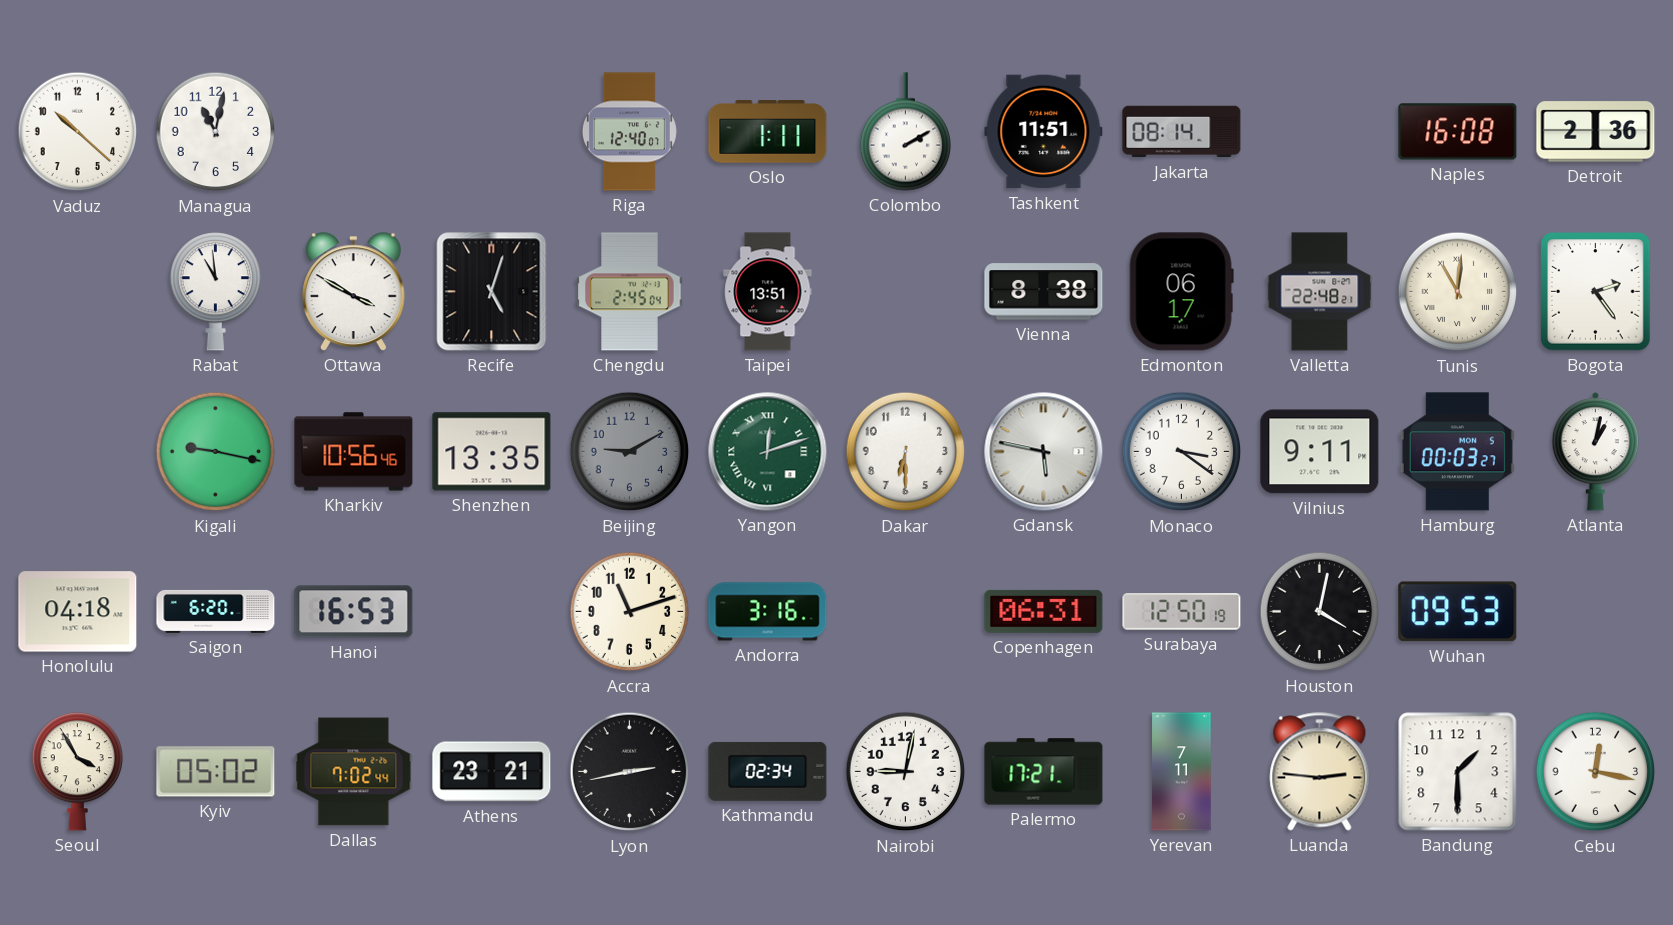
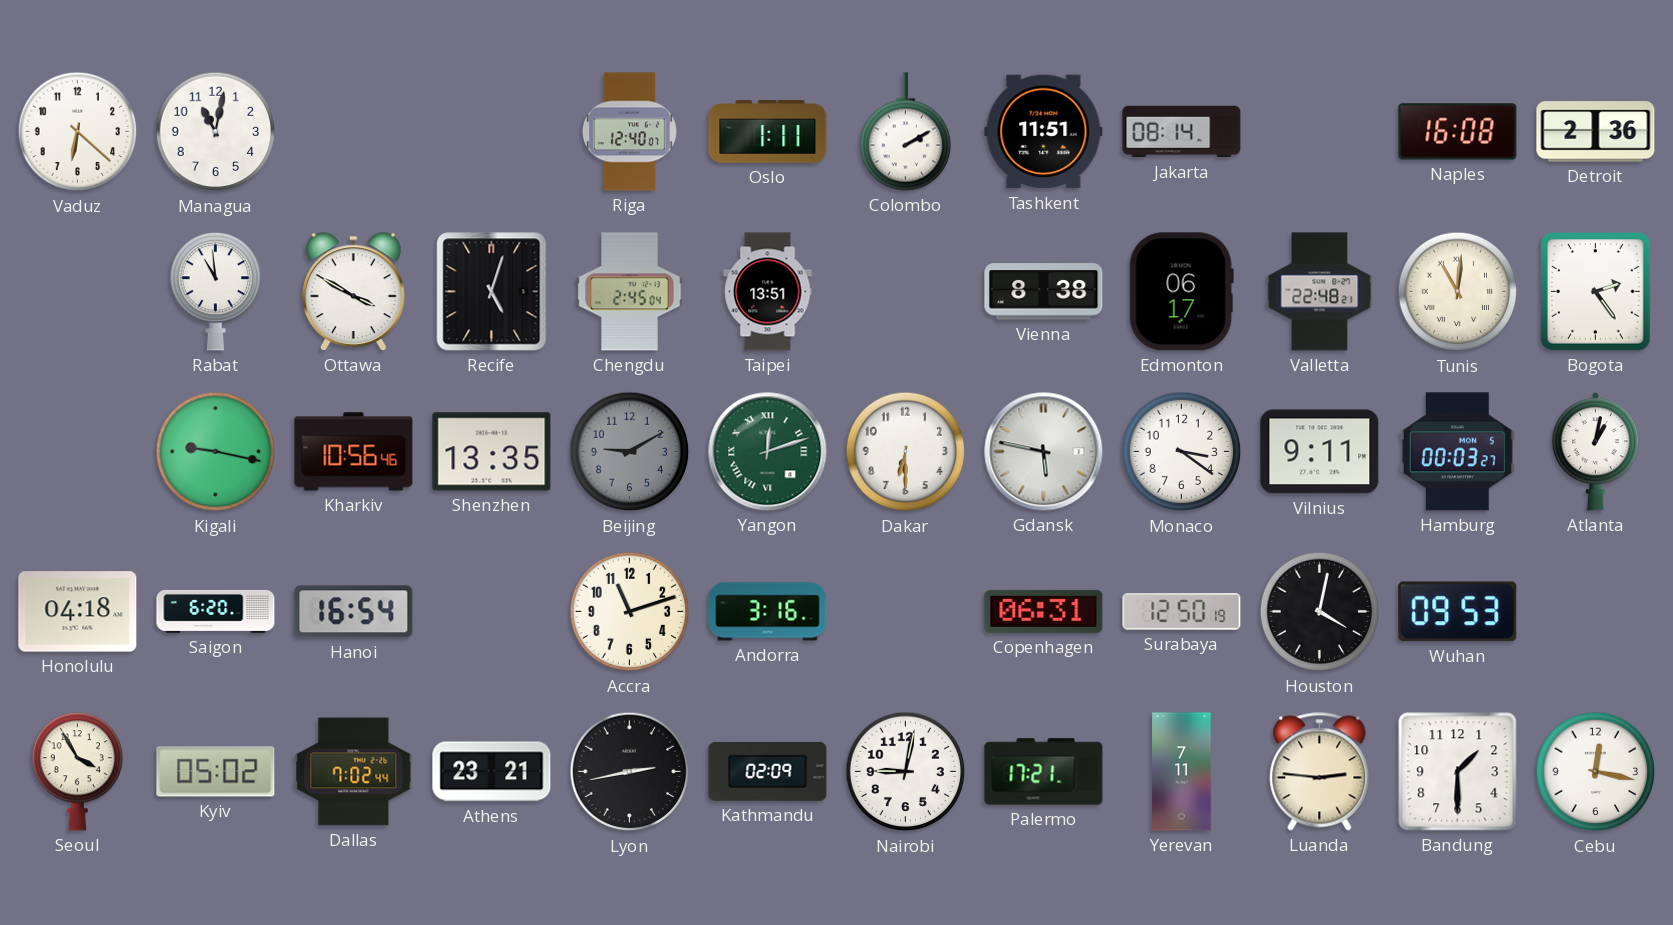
Vaduz: 10:22 -> 6:22 (78, 132)
Hanoi: 16:53 -> 16:54 (354, 612)
Kathmandu: 02:34 -> 02:09 (768, 771)
